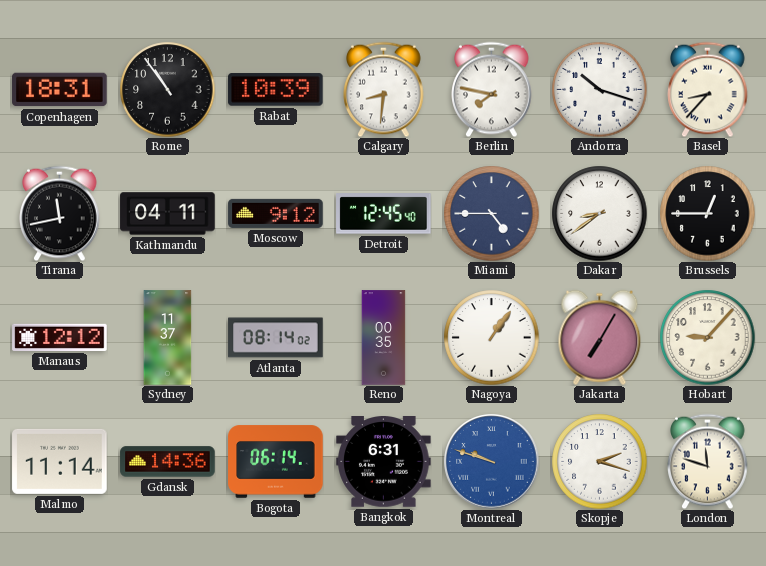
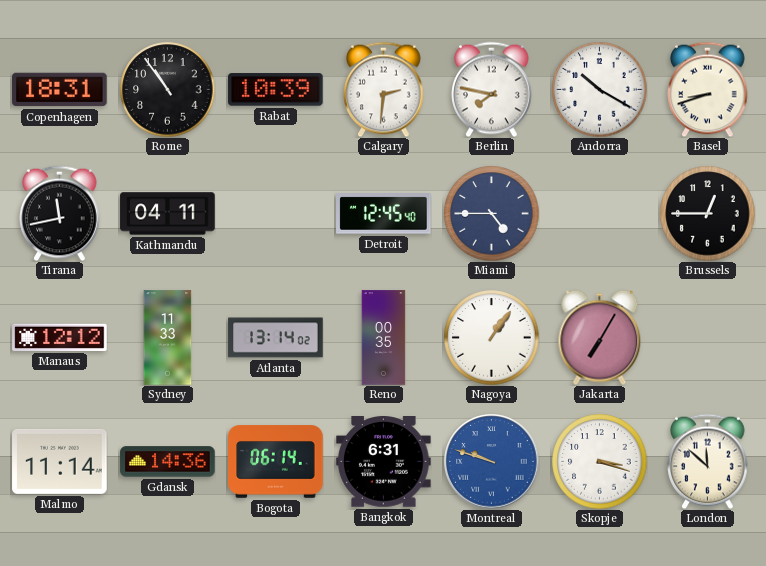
Calgary: 8:31 -> 2:31 (384, 89)
Andorra: 10:18 -> 10:20 (599, 89)
Basel: 8:37 -> 8:42 (708, 89)
Moscow: 9:12 -> none (276, 213)
Dakar: 8:39 -> none (599, 213)
Sydney: 11:37 -> 11:33 (168, 338)
Atlanta: 08:14 -> 13:14 (276, 338)
Hobart: 9:07 -> none (707, 337)
Skopje: 2:18 -> 3:18 (599, 461)
London: 11:48 -> 11:52 (708, 461)
